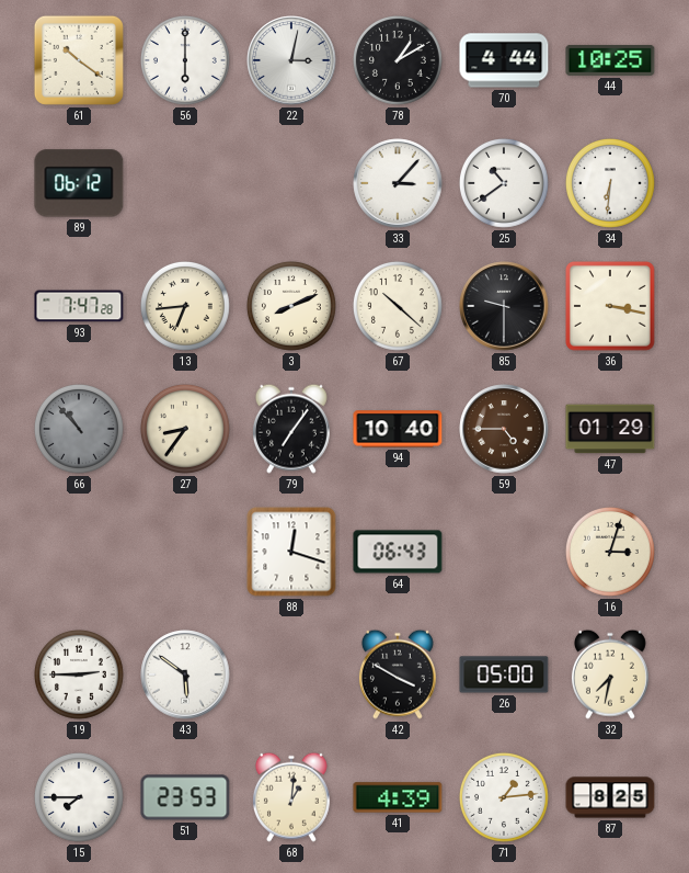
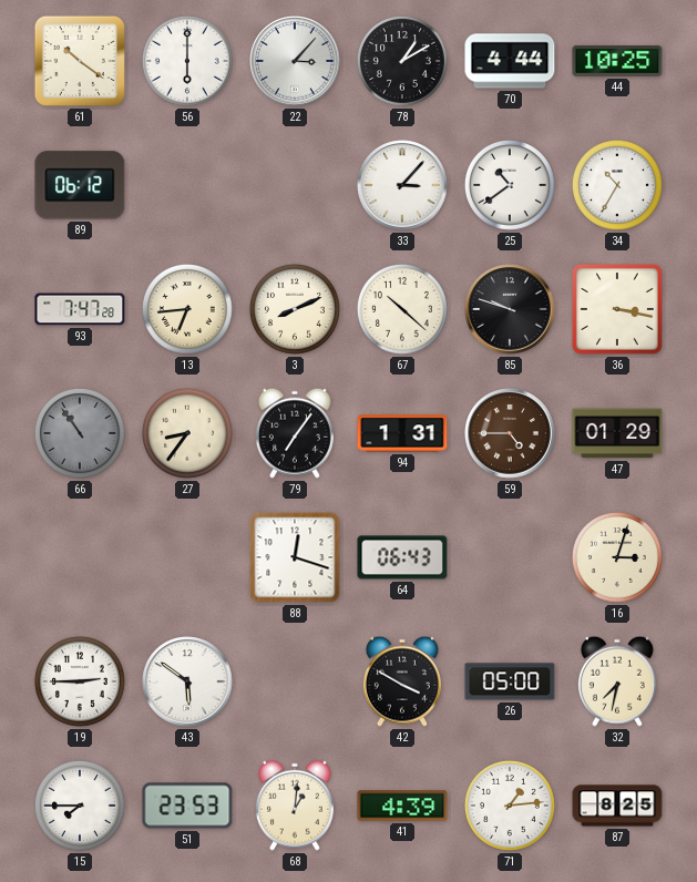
22: 3:02 -> 3:07 (295, 61)
34: 6:31 -> 10:35 (617, 185)
85: 9:30 -> 9:48 (510, 309)
66: 10:53 -> 10:54 (80, 433)
94: 10:40 -> 1:31 (402, 433)
